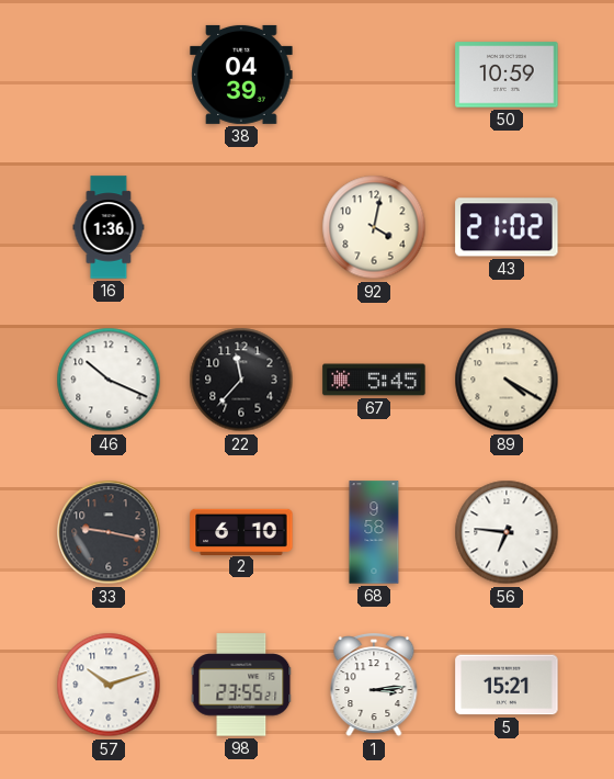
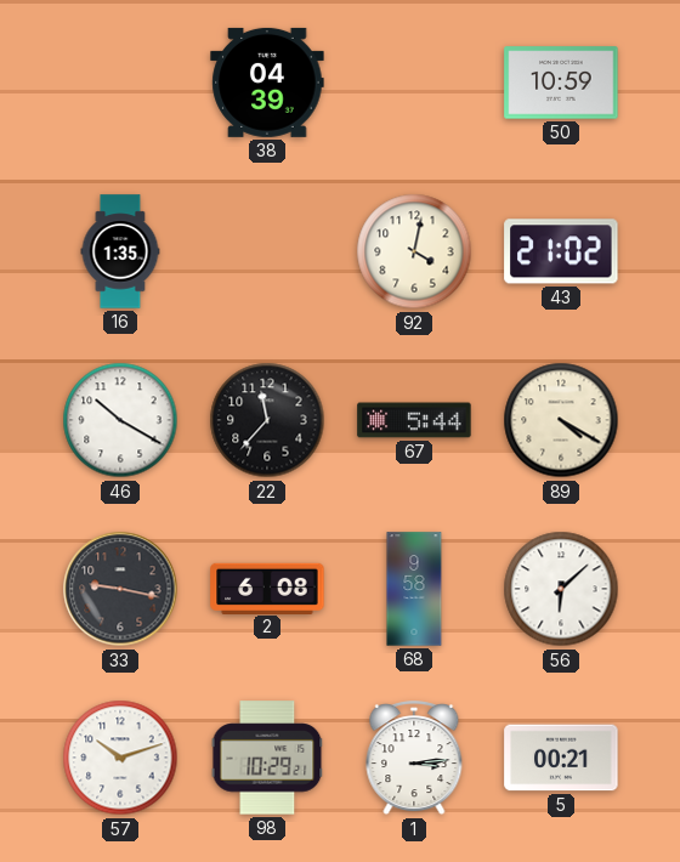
16: 1:36 -> 1:35 (120, 251)
46: 10:19 -> 10:20 (120, 420)
67: 5:45 -> 5:44 (414, 420)
2: 6:10 -> 6:08 (267, 588)
56: 6:46 -> 6:08 (561, 589)
98: 23:55 -> 10:29 (267, 758)
5: 15:21 -> 00:21 (561, 758)
